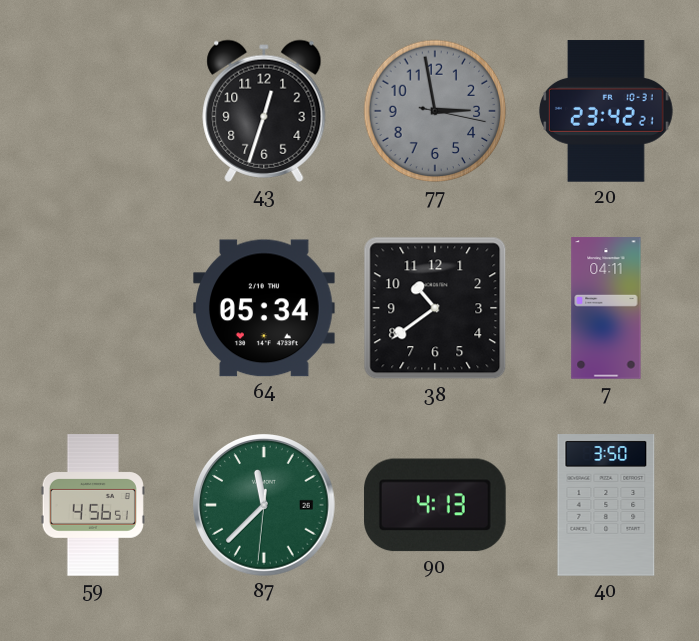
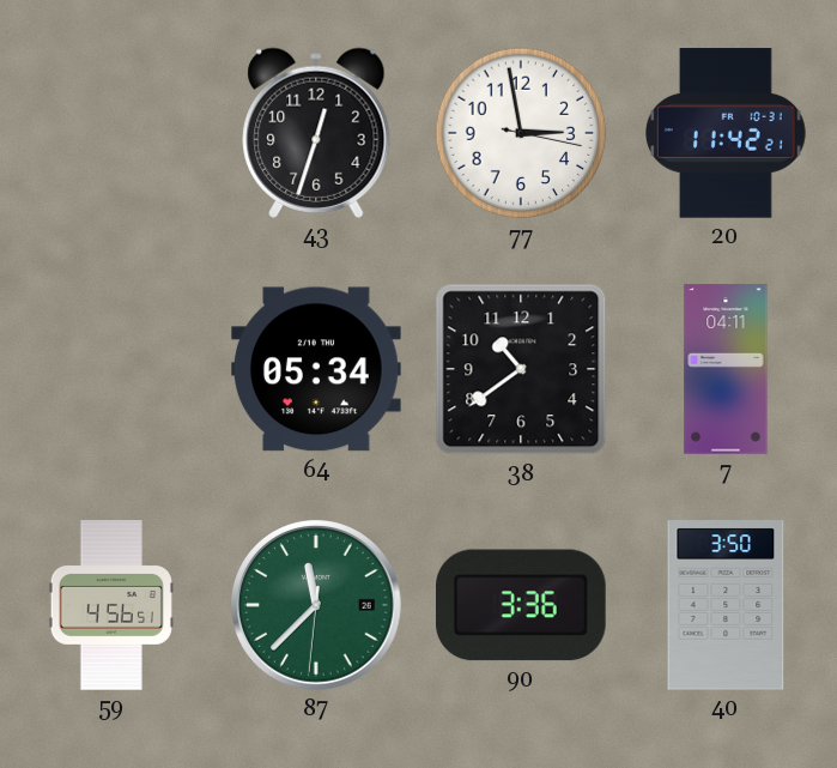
77 dial: grey -> white (521, 133)
20: 23:42 -> 11:42 (726, 133)
90: 4:13 -> 3:36 (522, 605)
